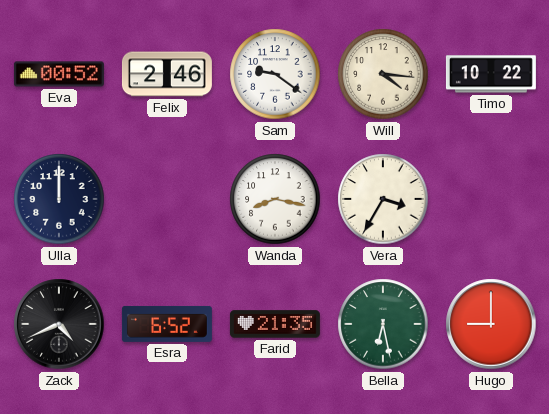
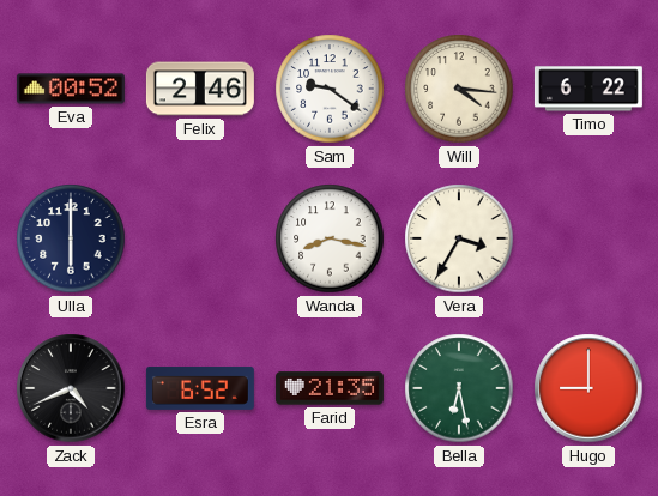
Timo: 10:22 -> 6:22 (588, 89)
Ulla: 12:00 -> 6:00 (71, 238)
